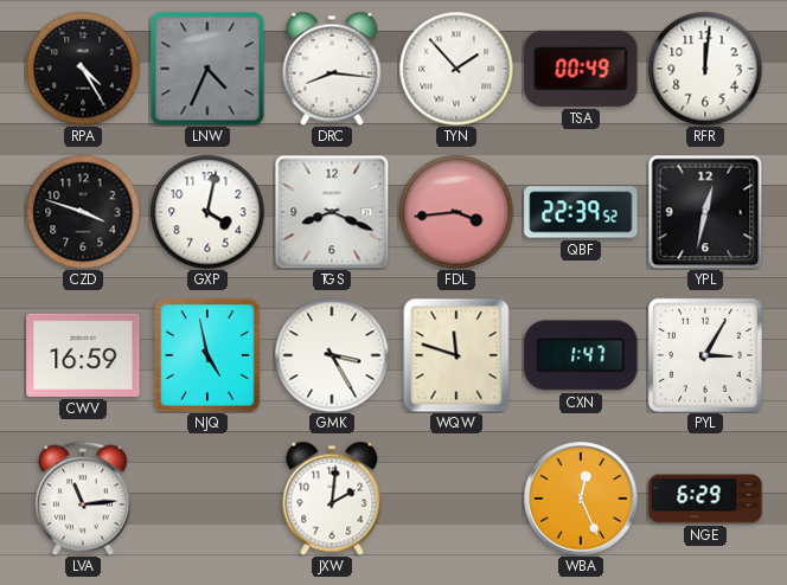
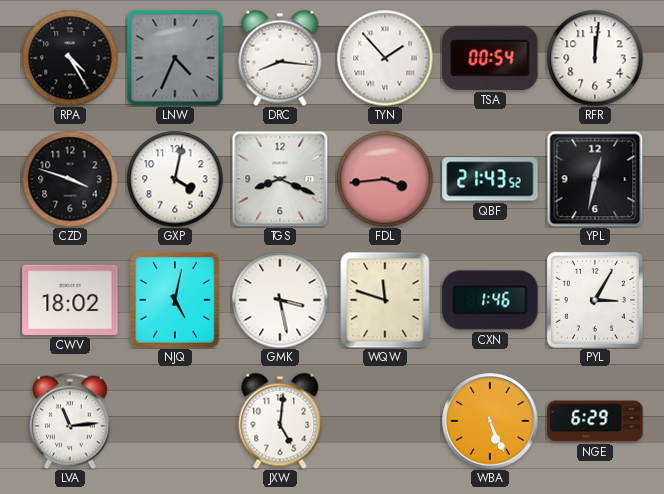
TSA: 00:49 -> 00:54 (490, 58)
QBF: 22:39 -> 21:43 (490, 179)
CWV: 16:59 -> 18:02 (70, 300)
NJQ: 4:58 -> 5:02 (175, 300)
GMK: 3:25 -> 3:28 (280, 300)
CXN: 1:47 -> 1:46 (490, 300)
JXW: 2:01 -> 5:01 (280, 421)
WBA: 12:26 -> 5:26 (490, 421)
